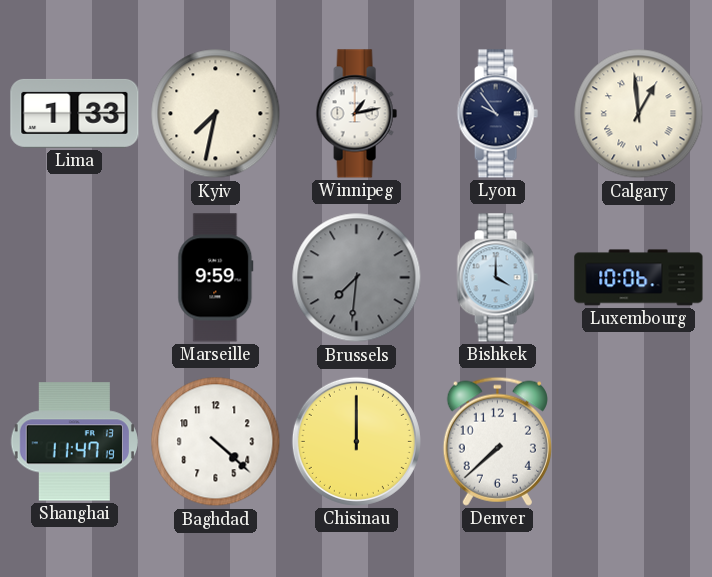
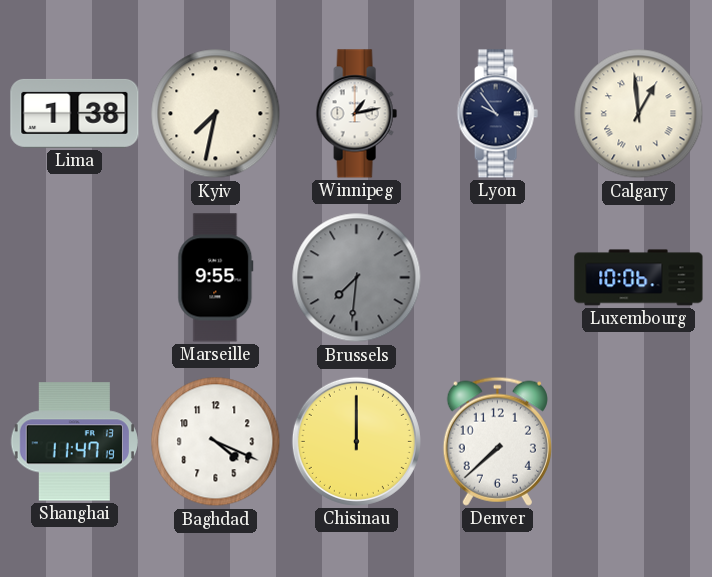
Lima: 1:33 -> 1:38 (75, 113)
Marseille: 9:59 -> 9:55 (216, 278)
Bishkek: 4:00 -> none (497, 278)
Baghdad: 4:22 -> 4:19 (216, 442)
